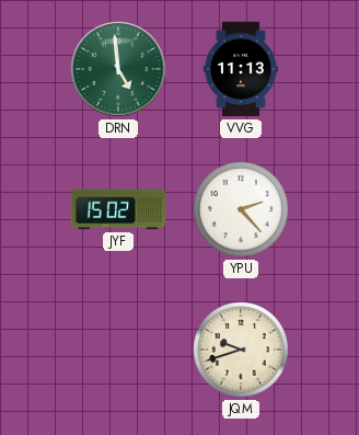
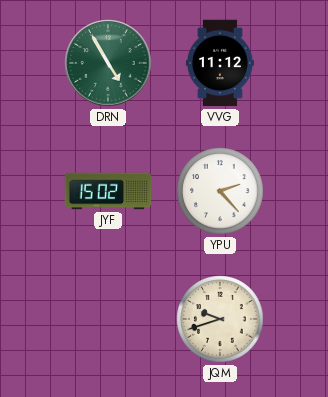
DRN: 4:59 -> 4:55 (108, 63)
VVG: 11:13 -> 11:12 (220, 63)
